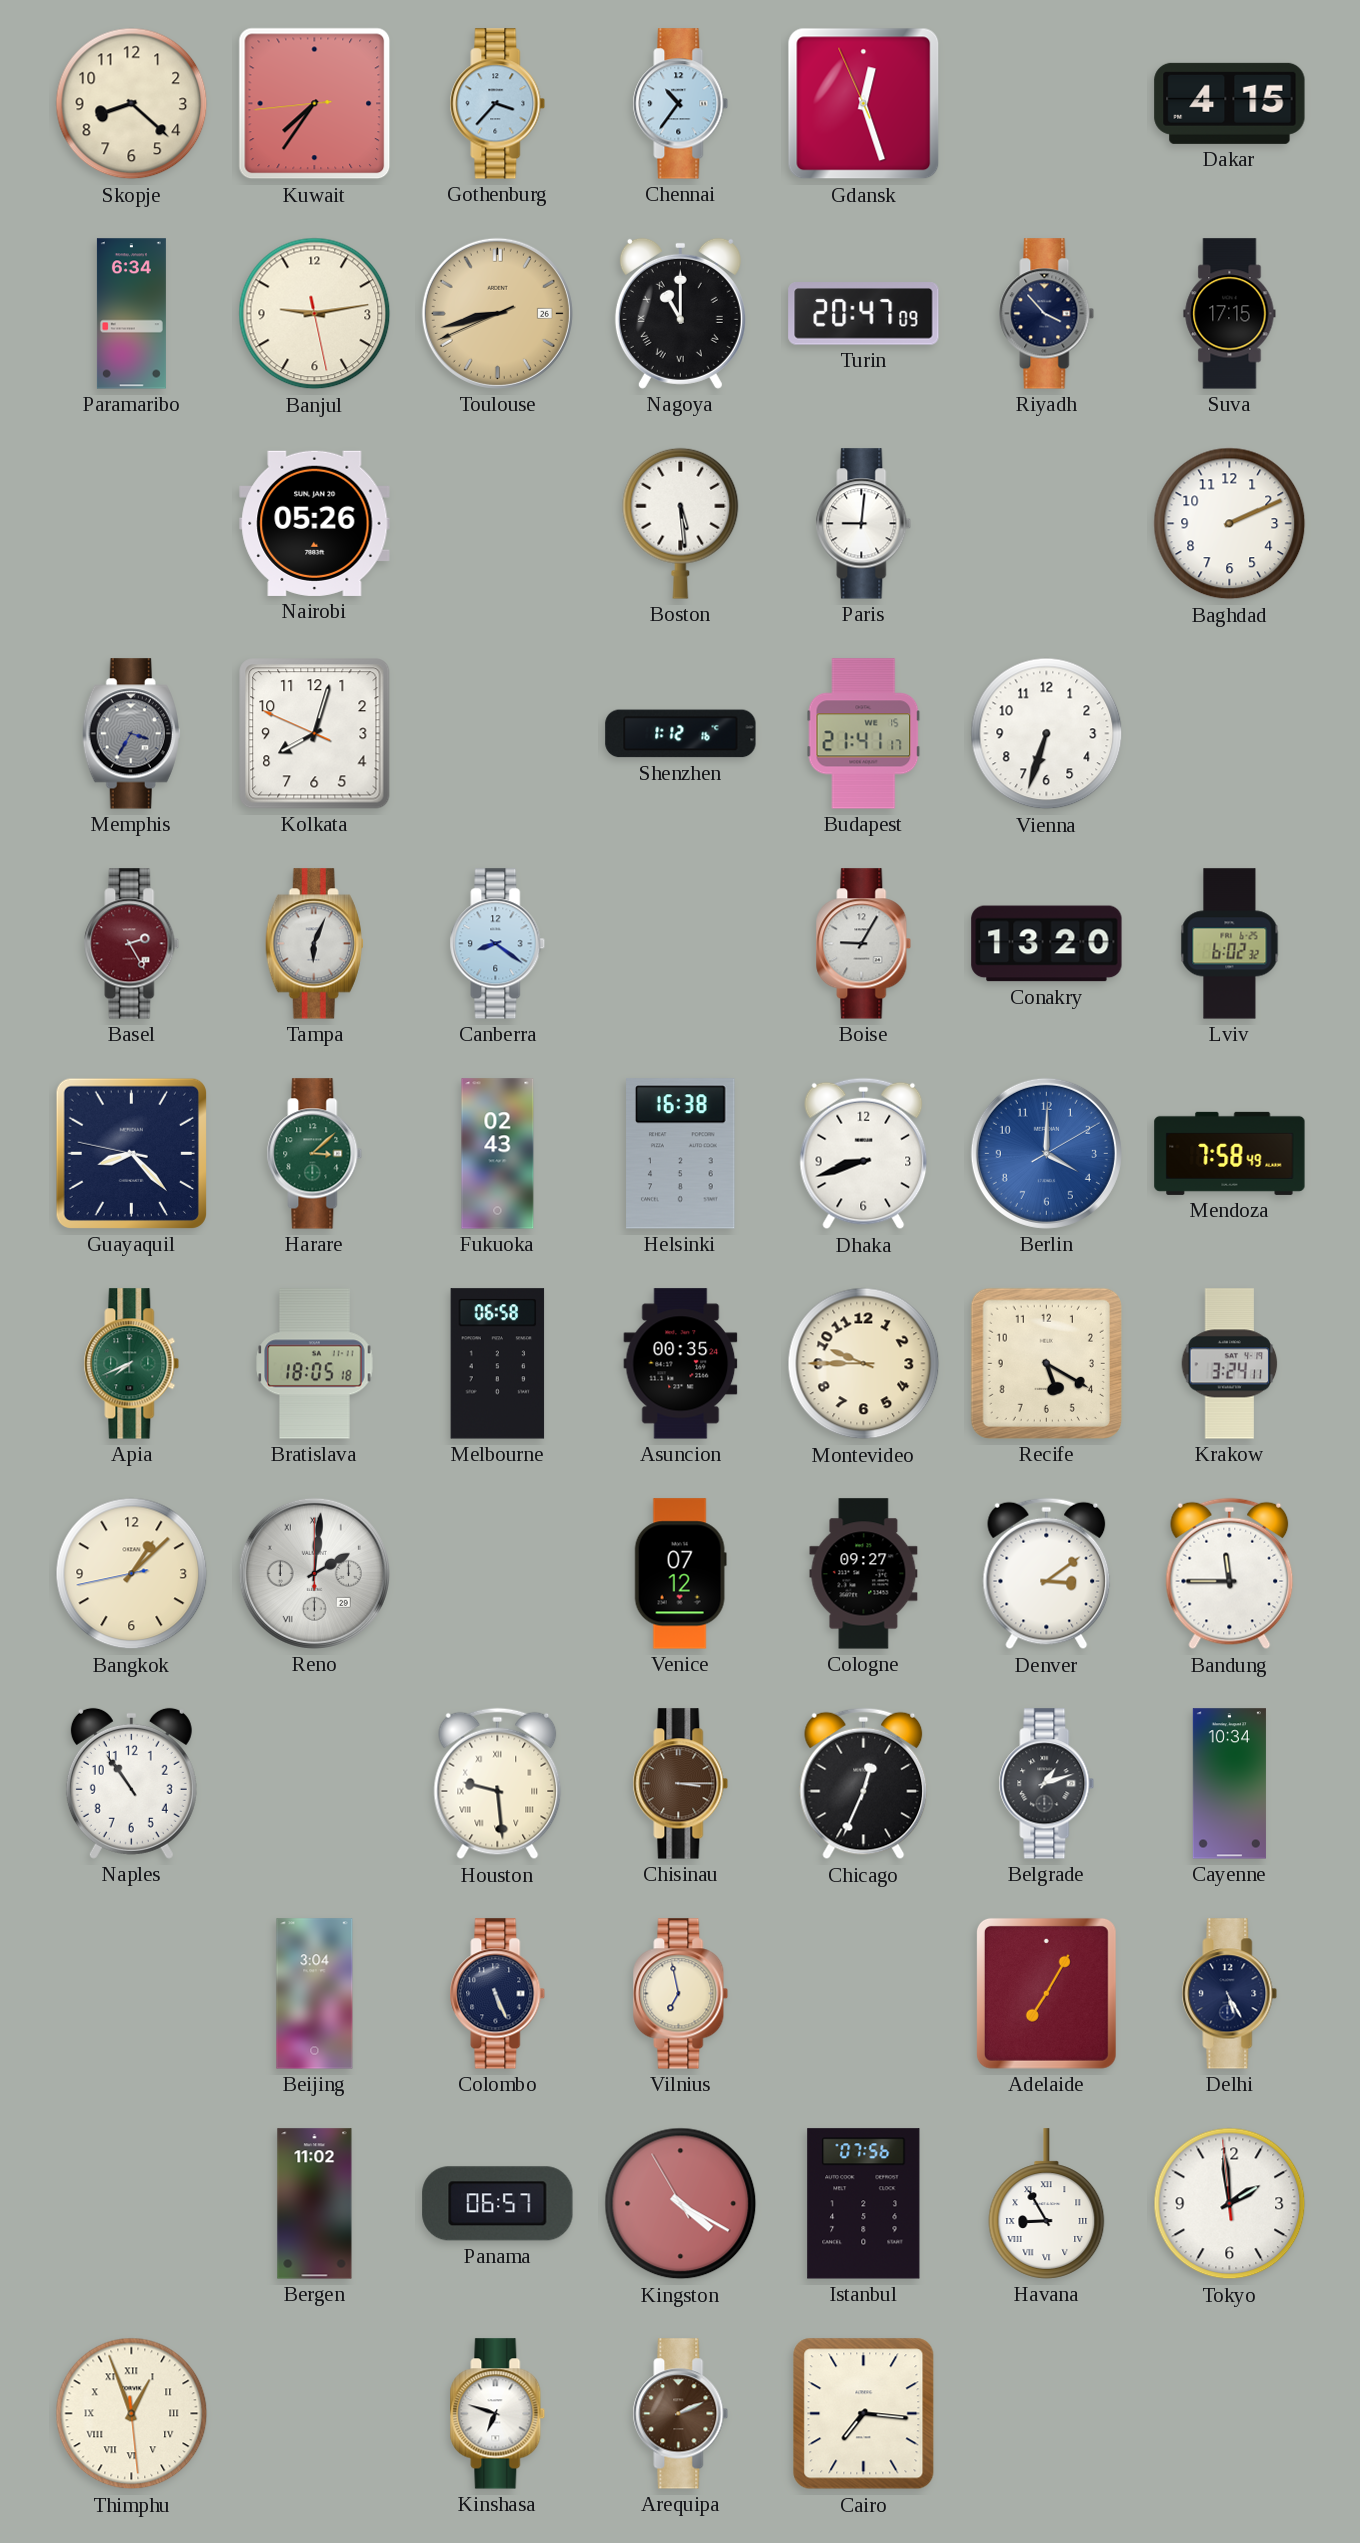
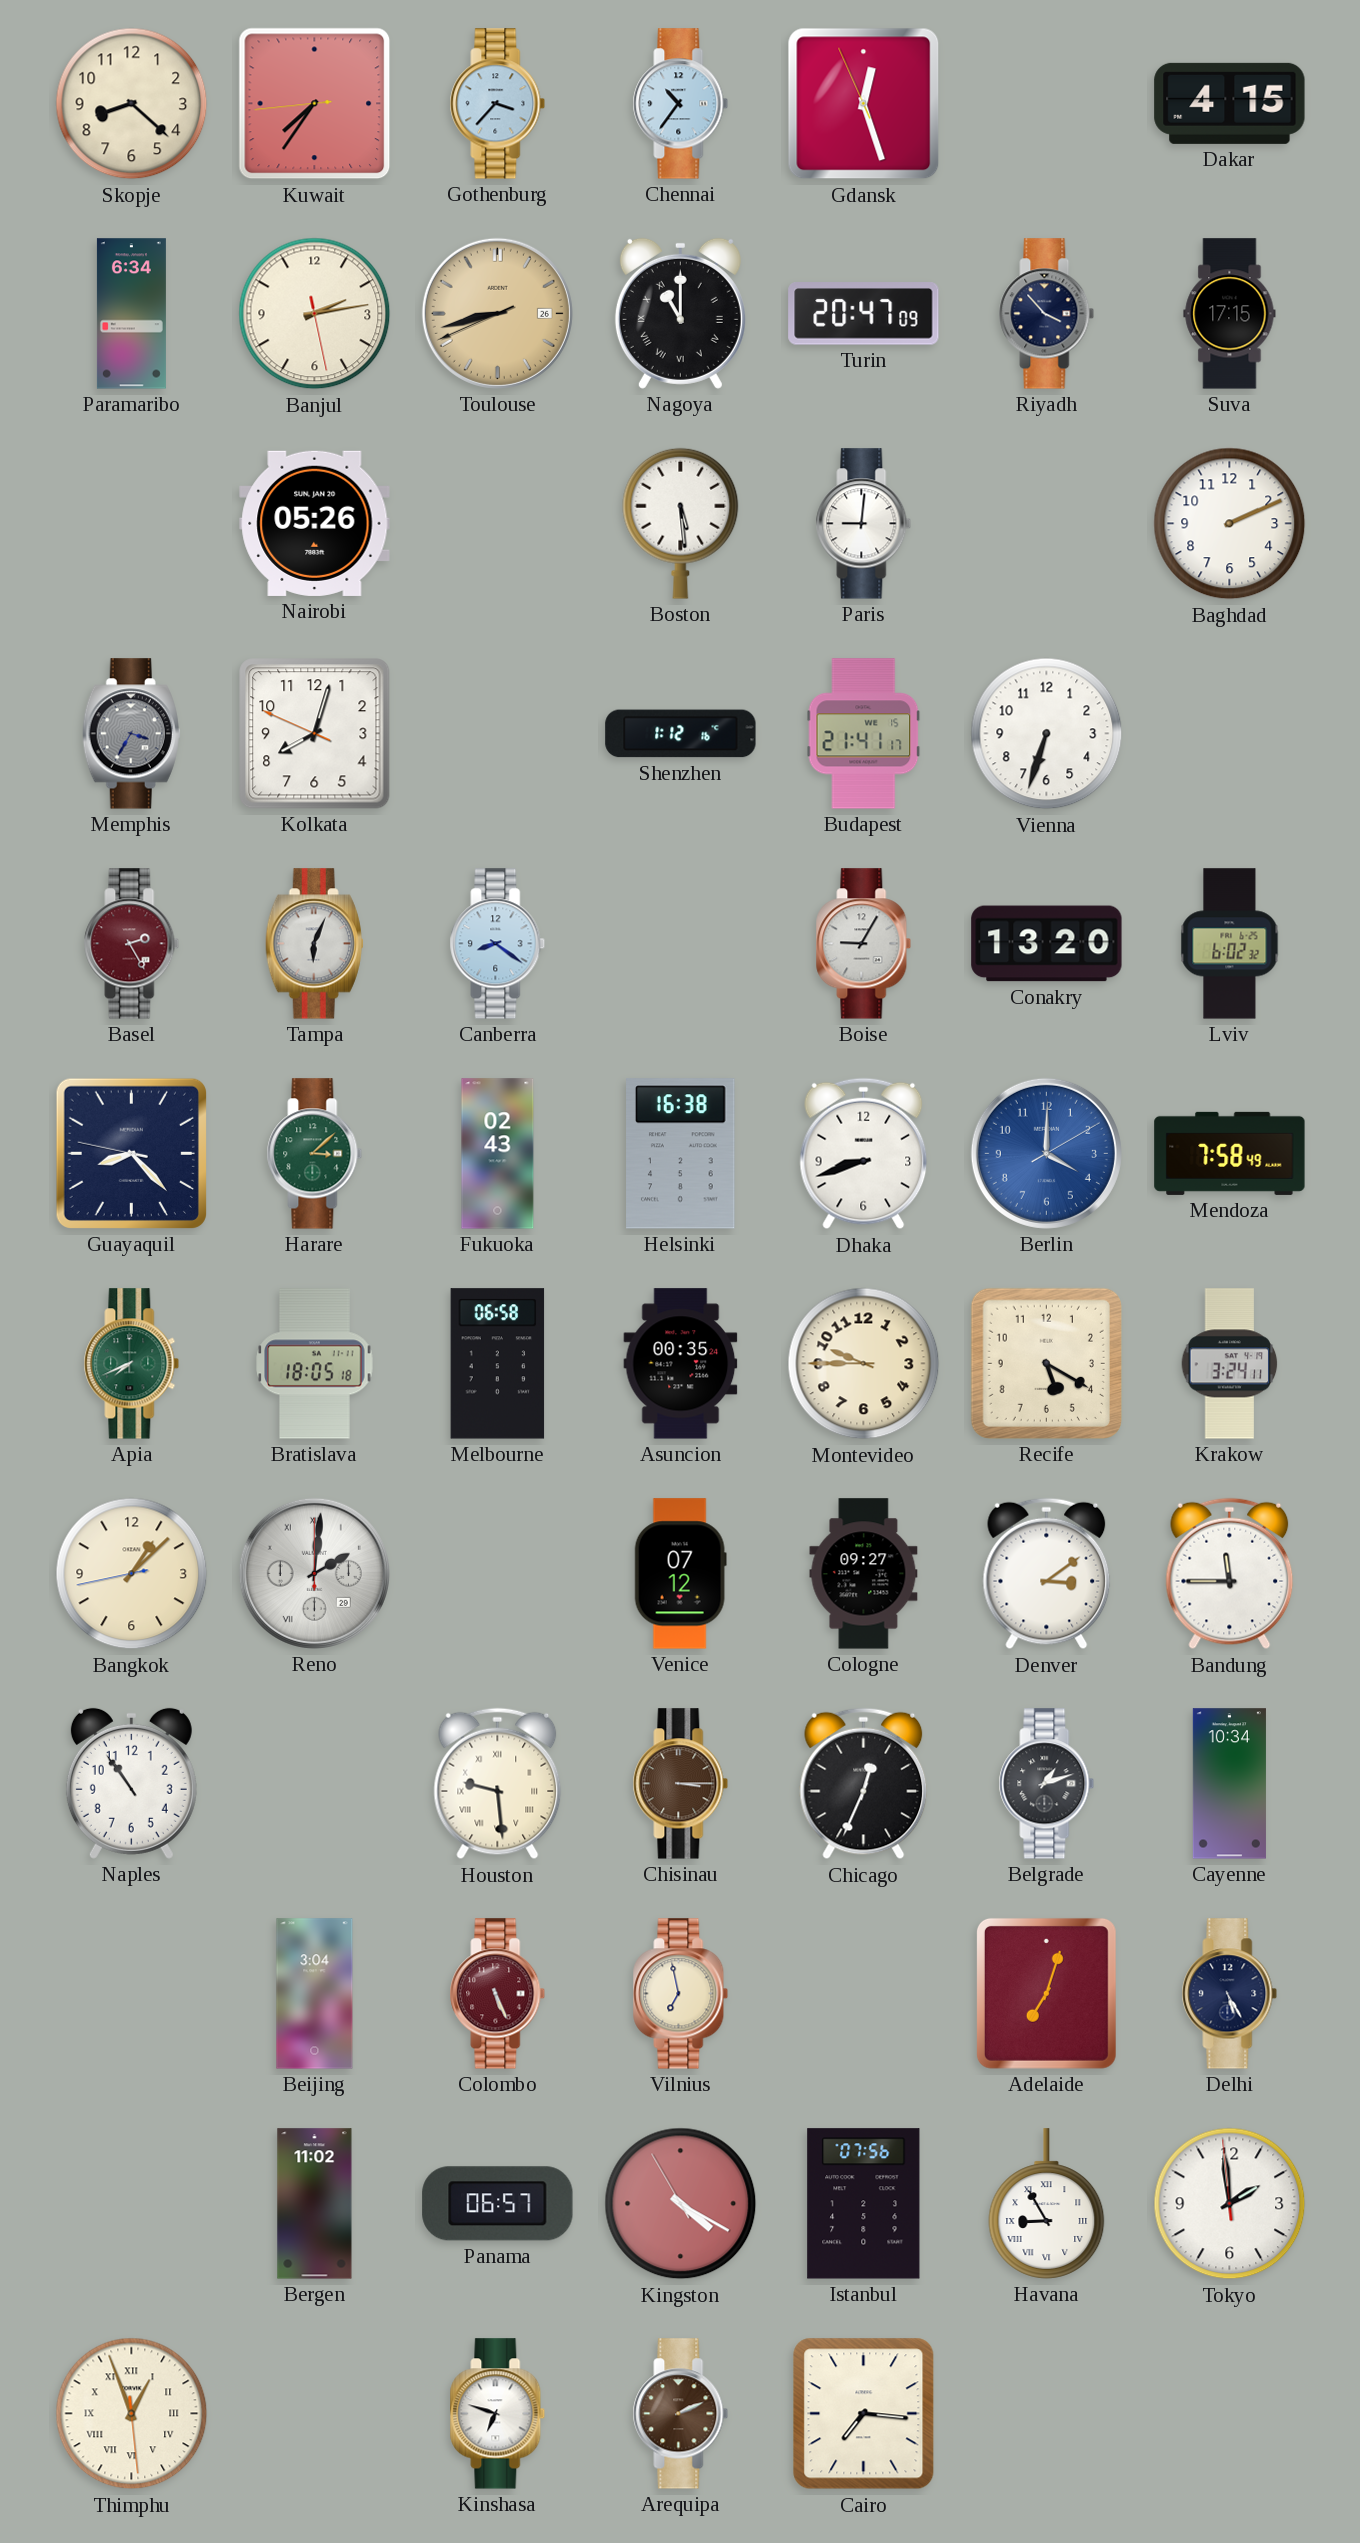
Banjul: 9:13 -> 2:13 (315, 314)
Colombo dial: navy -> burgundy (498, 1994)
Adelaide: 7:05 -> 7:03 (1046, 1993)
